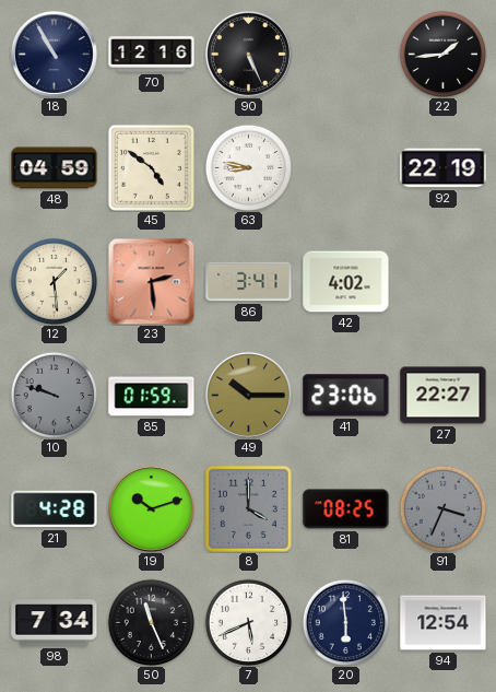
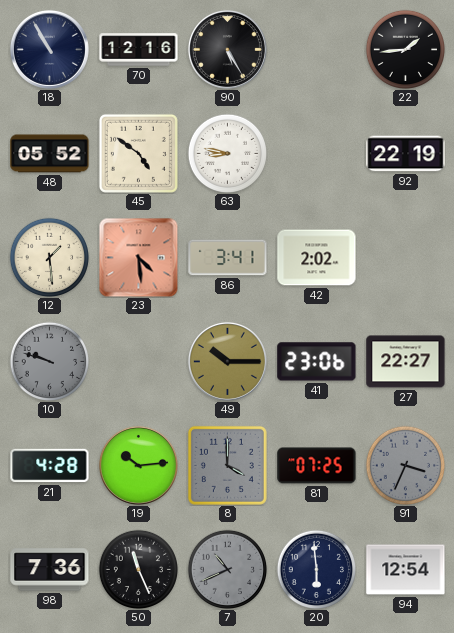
90: 5:26 -> 5:25 (227, 49)
48: 04:59 -> 05:52 (50, 154)
23: 2:29 -> 4:29 (138, 257)
42: 4:02 -> 2:02 (317, 258)
85: 01:59 -> none (152, 396)
19: 10:12 -> 10:14 (138, 465)
81: 08:25 -> 07:25 (317, 466)
98: 7:34 -> 7:36 (50, 570)
7: 5:41 -> 10:41 (227, 569)
7 dial: white -> grey (227, 569)
